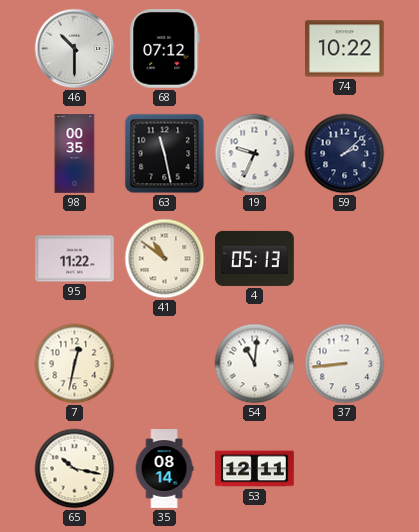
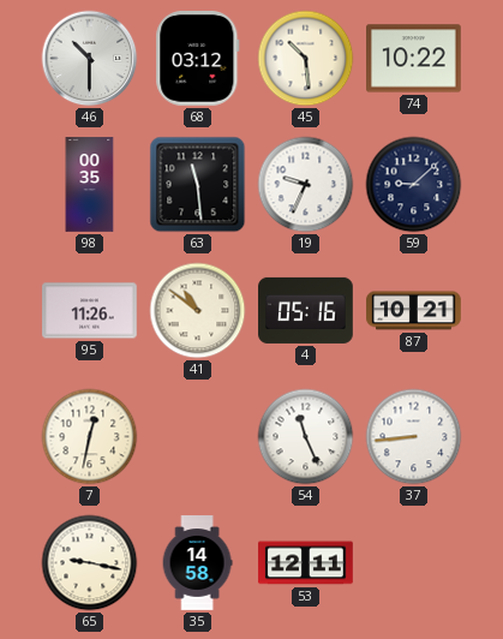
68: 07:12 -> 03:12 (198, 59)
45: none -> 10:29 (306, 59)
63: 11:28 -> 11:29 (198, 185)
59: 2:08 -> 9:08 (414, 185)
95: 11:22 -> 11:26 (90, 311)
4: 05:13 -> 05:16 (306, 310)
87: none -> 10:21 (414, 311)
54: 11:01 -> 11:26 (306, 437)
65: 10:17 -> 9:17 (90, 563)
35: 08:14 -> 14:58 (197, 563)
